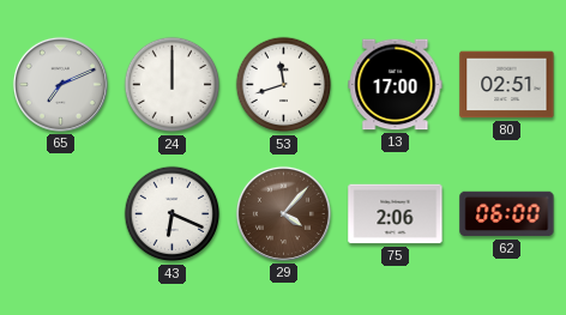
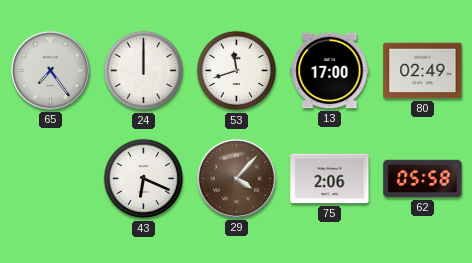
65: 7:11 -> 7:24 (50, 70)
80: 02:51 -> 02:49 (423, 71)
62: 06:00 -> 05:58 (423, 179)
